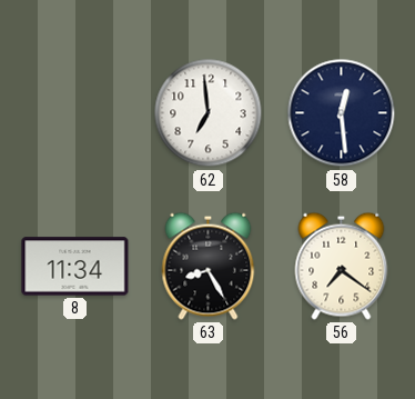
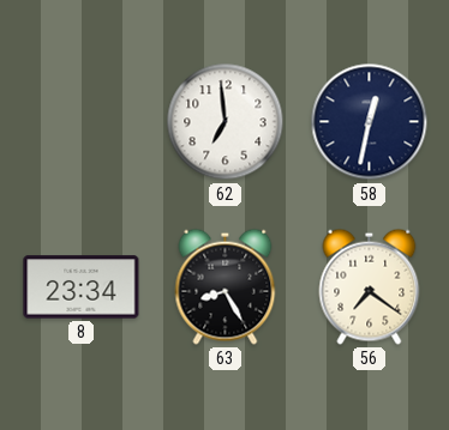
58: 12:29 -> 12:32 (370, 122)
8: 11:34 -> 23:34 (82, 287)
